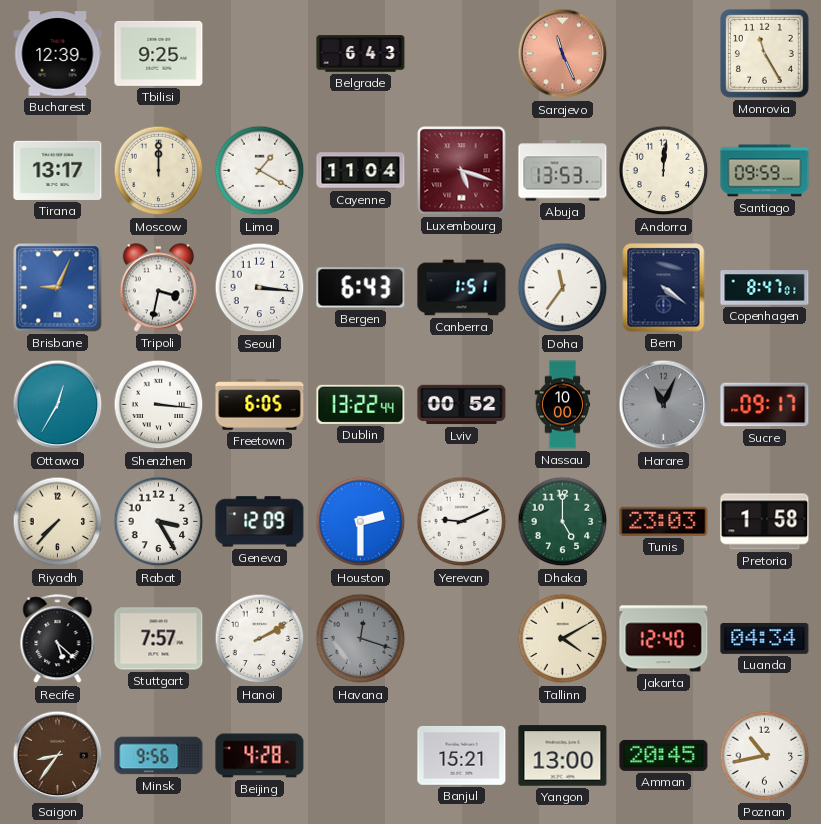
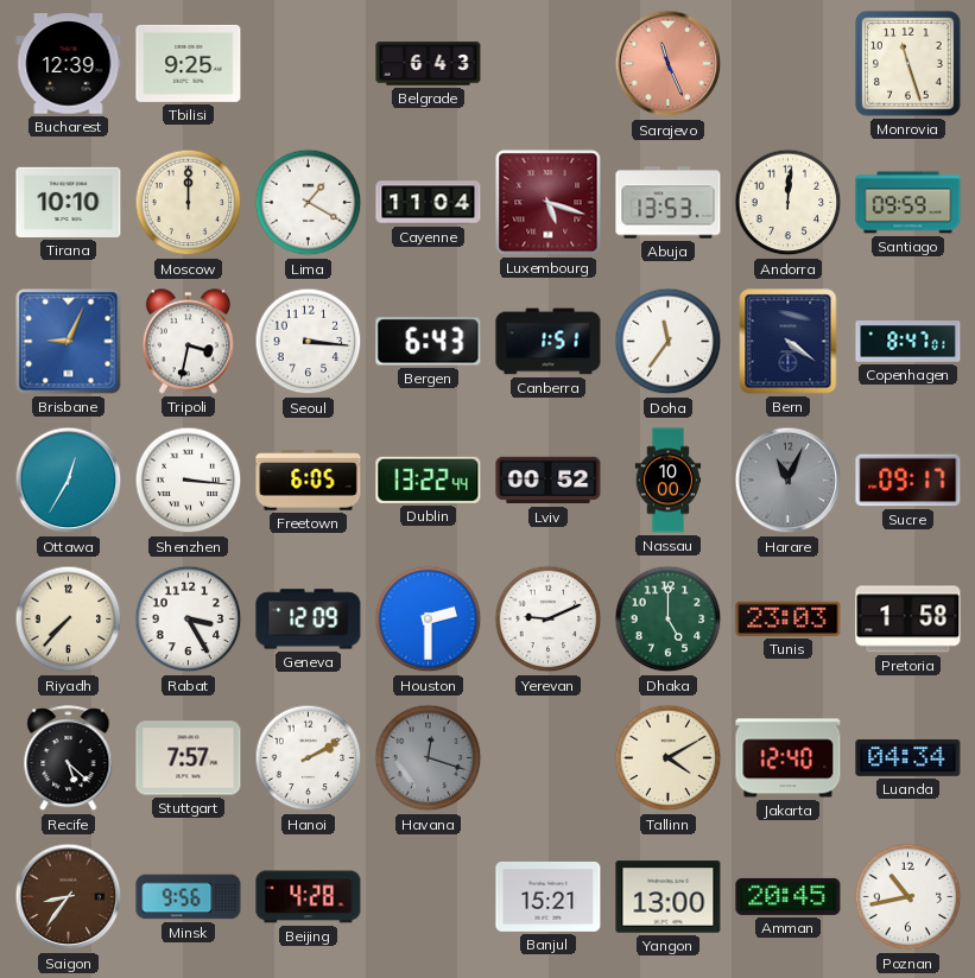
Monrovia: 11:25 -> 11:27 (907, 63)
Tirana: 13:17 -> 10:10 (69, 202)
